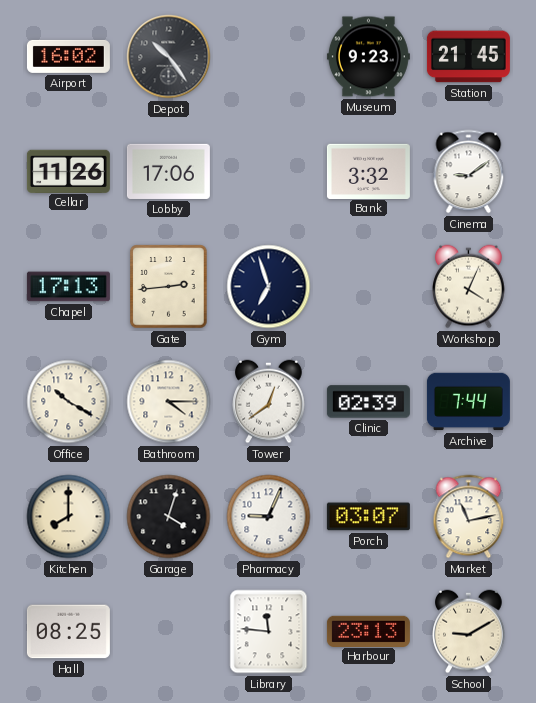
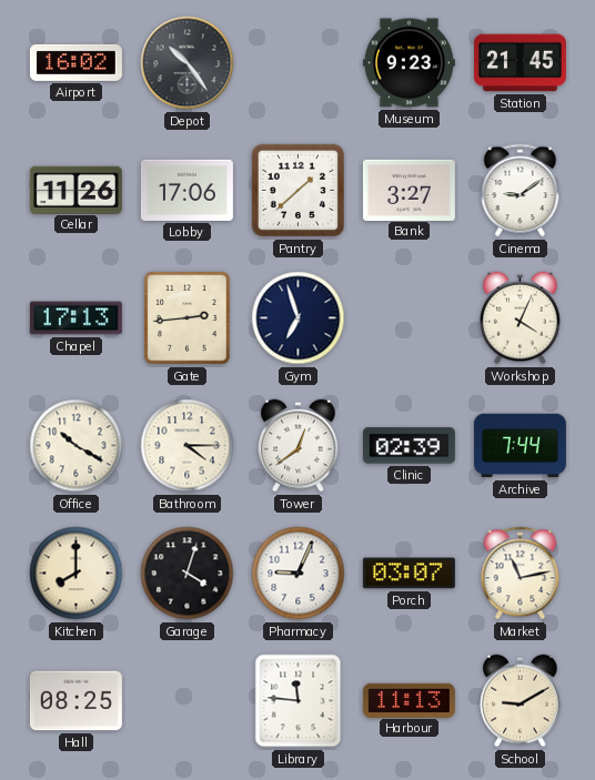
Pantry: none -> 1:38 (299, 191)
Bank: 3:32 -> 3:27 (409, 190)
Harbour: 23:13 -> 11:13 (409, 700)
